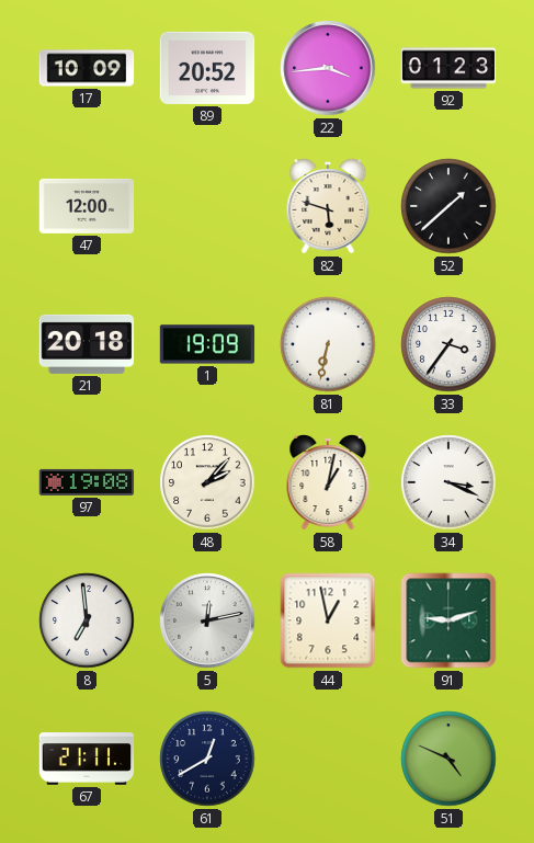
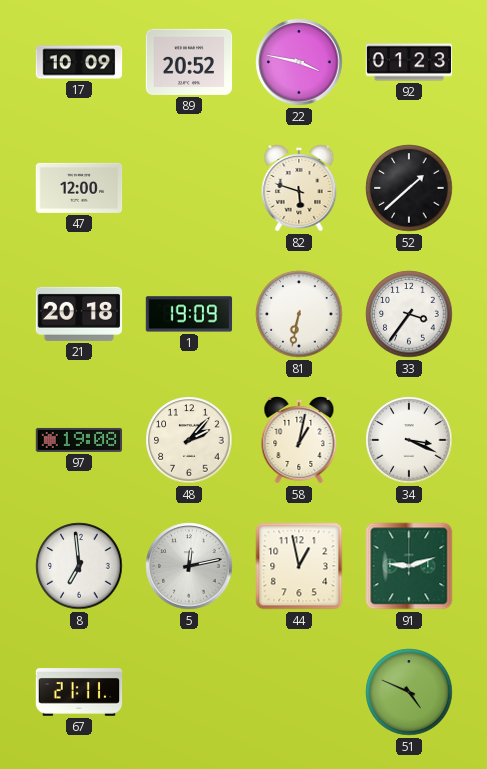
22: 3:44 -> 3:47 (299, 62)
61: 12:40 -> none (207, 759)
